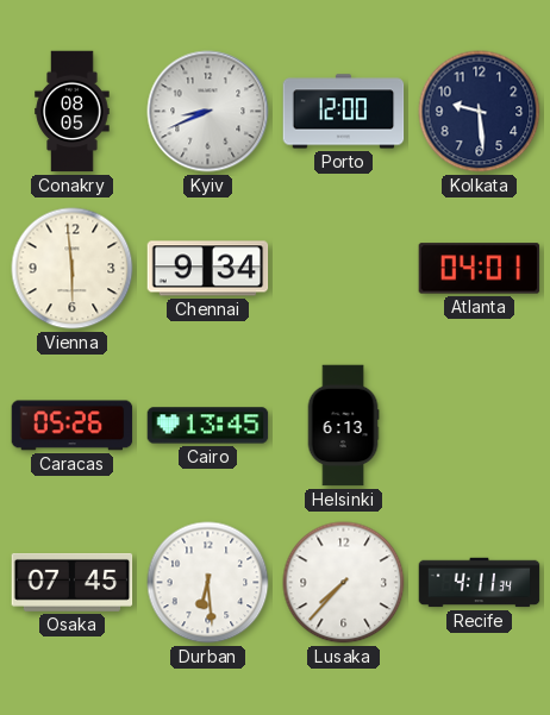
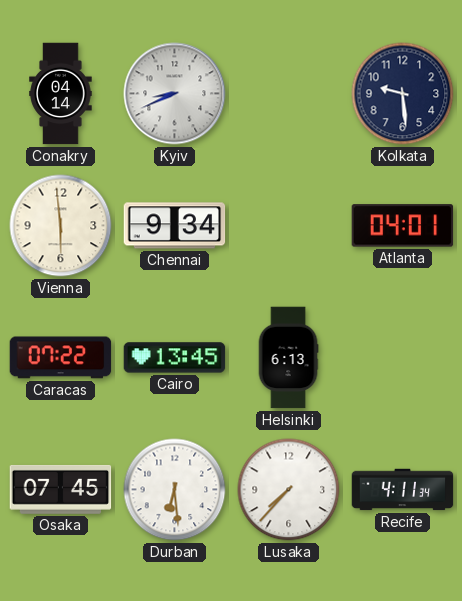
Conakry: 08:05 -> 04:14 (61, 94)
Porto: 12:00 -> none (344, 112)
Caracas: 05:26 -> 07:22 (61, 358)
